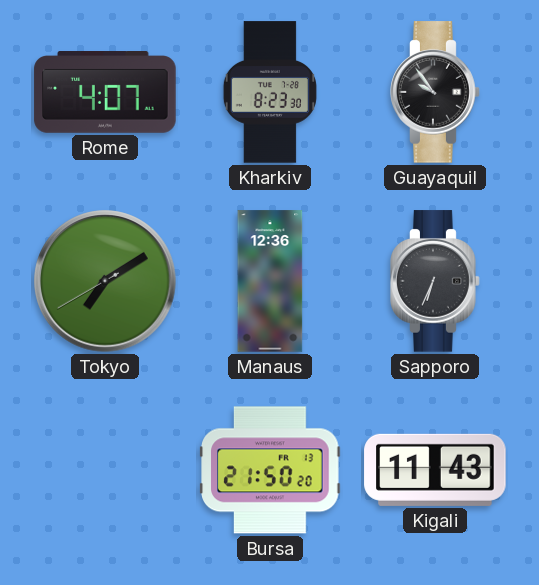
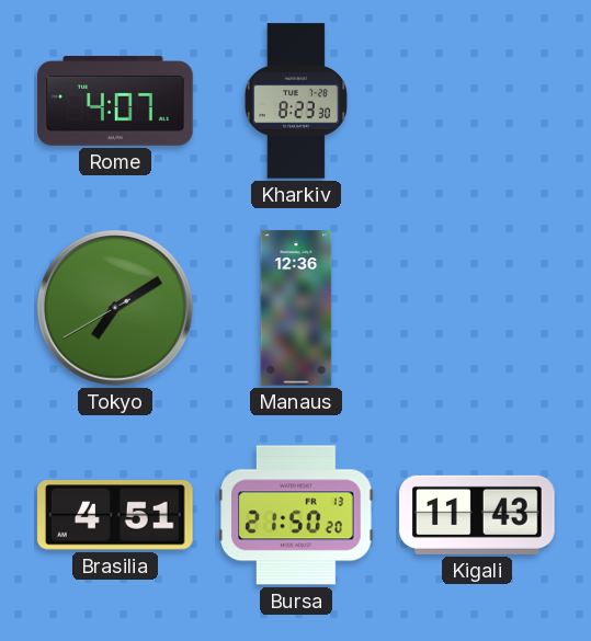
Guayaquil: 9:54 -> none (435, 92)
Sapporo: 6:34 -> none (435, 281)
Brasilia: none -> 4:51 (116, 515)
